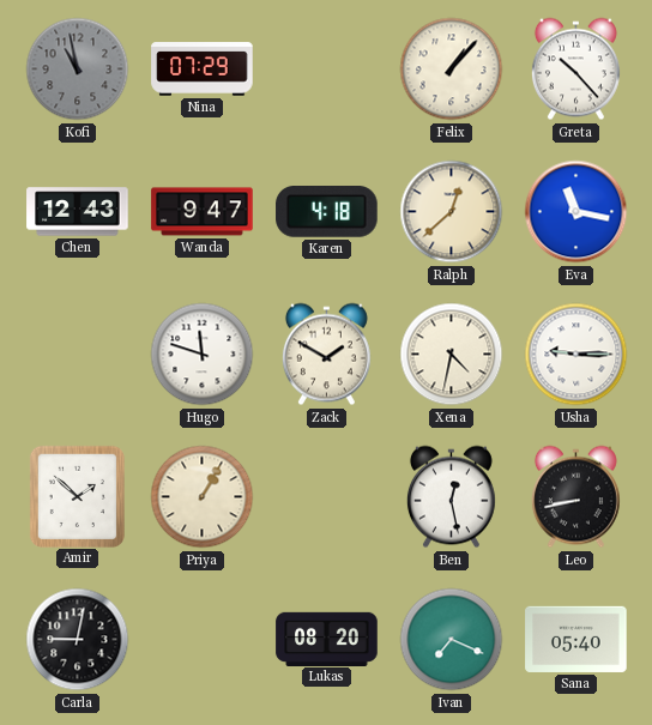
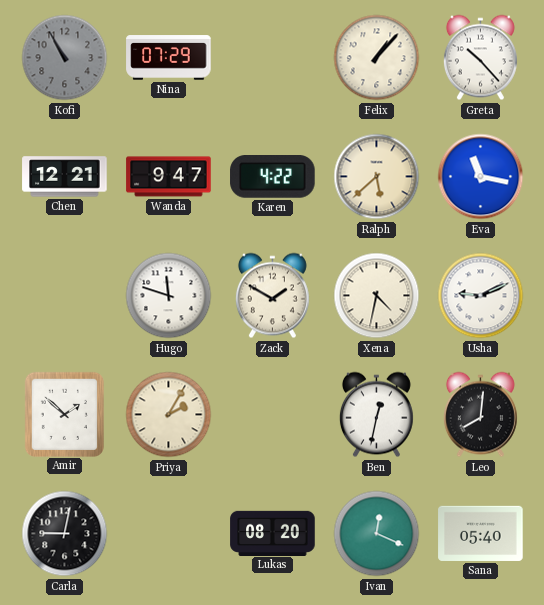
Kofi: 10:58 -> 10:55 (65, 58)
Chen: 12:43 -> 12:21 (65, 177)
Karen: 4:18 -> 4:22 (273, 177)
Ralph: 12:38 -> 5:38 (377, 177)
Usha: 9:15 -> 9:11 (481, 296)
Priya: 1:05 -> 2:05 (169, 415)
Ben: 12:28 -> 12:32 (376, 415)
Leo: 8:43 -> 8:01 (480, 415)
Ivan: 7:19 -> 12:19 (377, 534)
